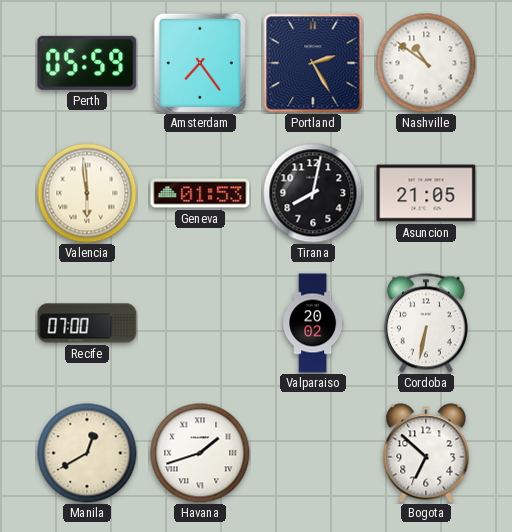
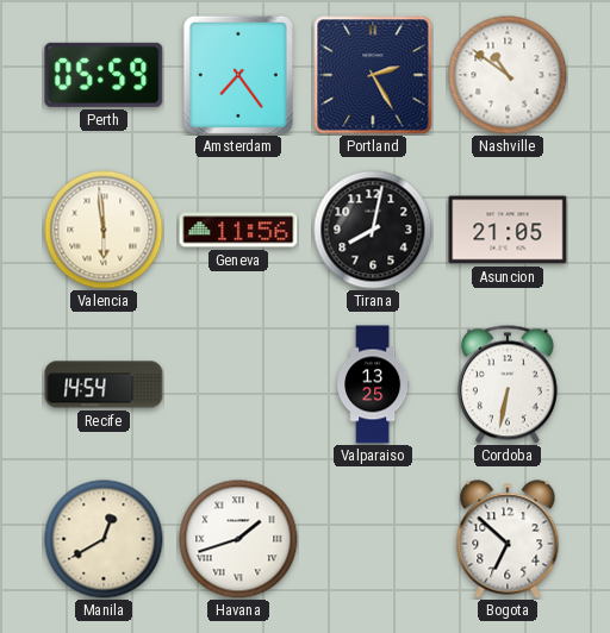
Geneva: 01:53 -> 11:56 (238, 230)
Recife: 07:00 -> 14:54 (104, 384)
Valparaiso: 20:02 -> 13:25 (374, 384)
